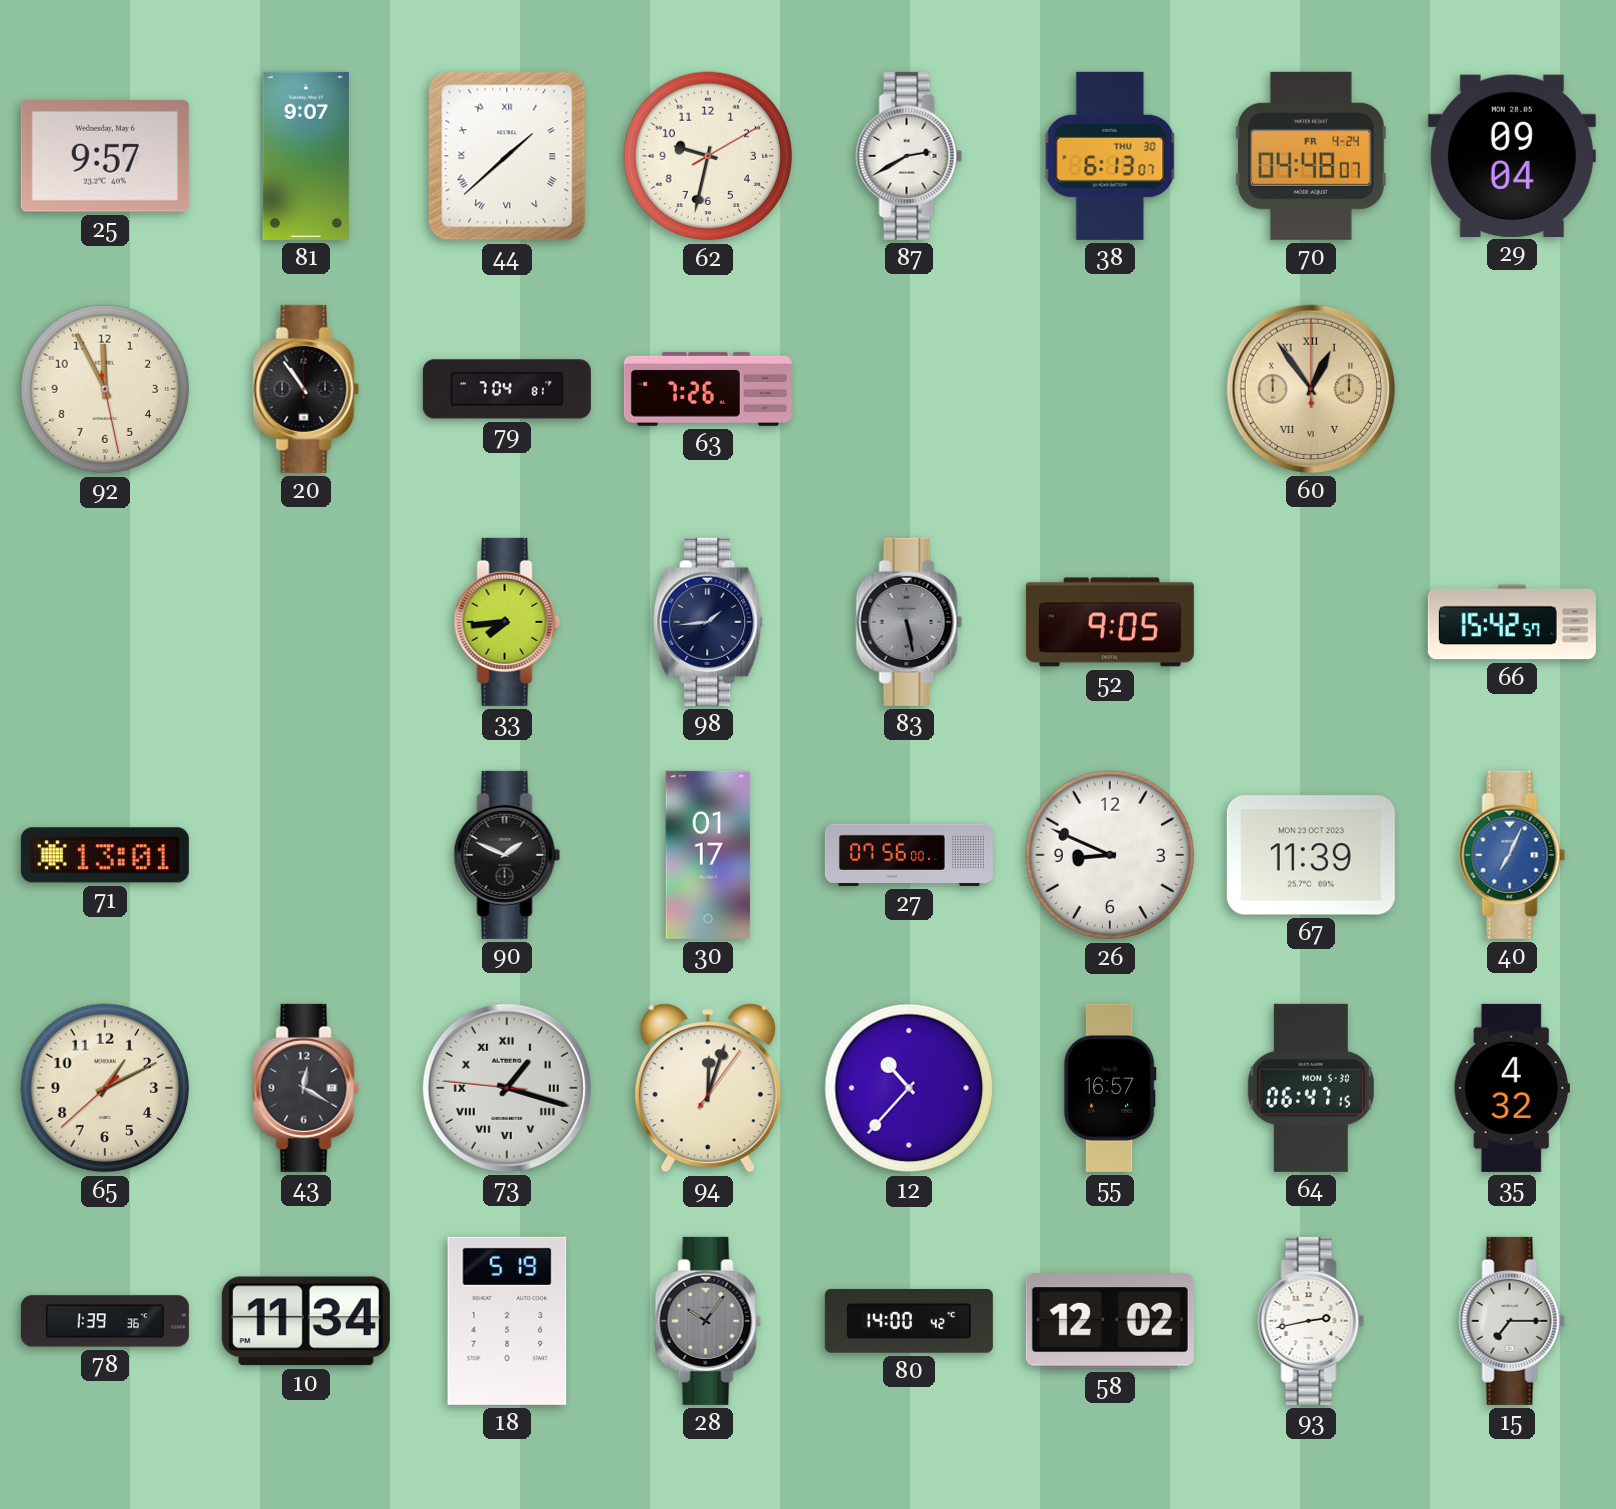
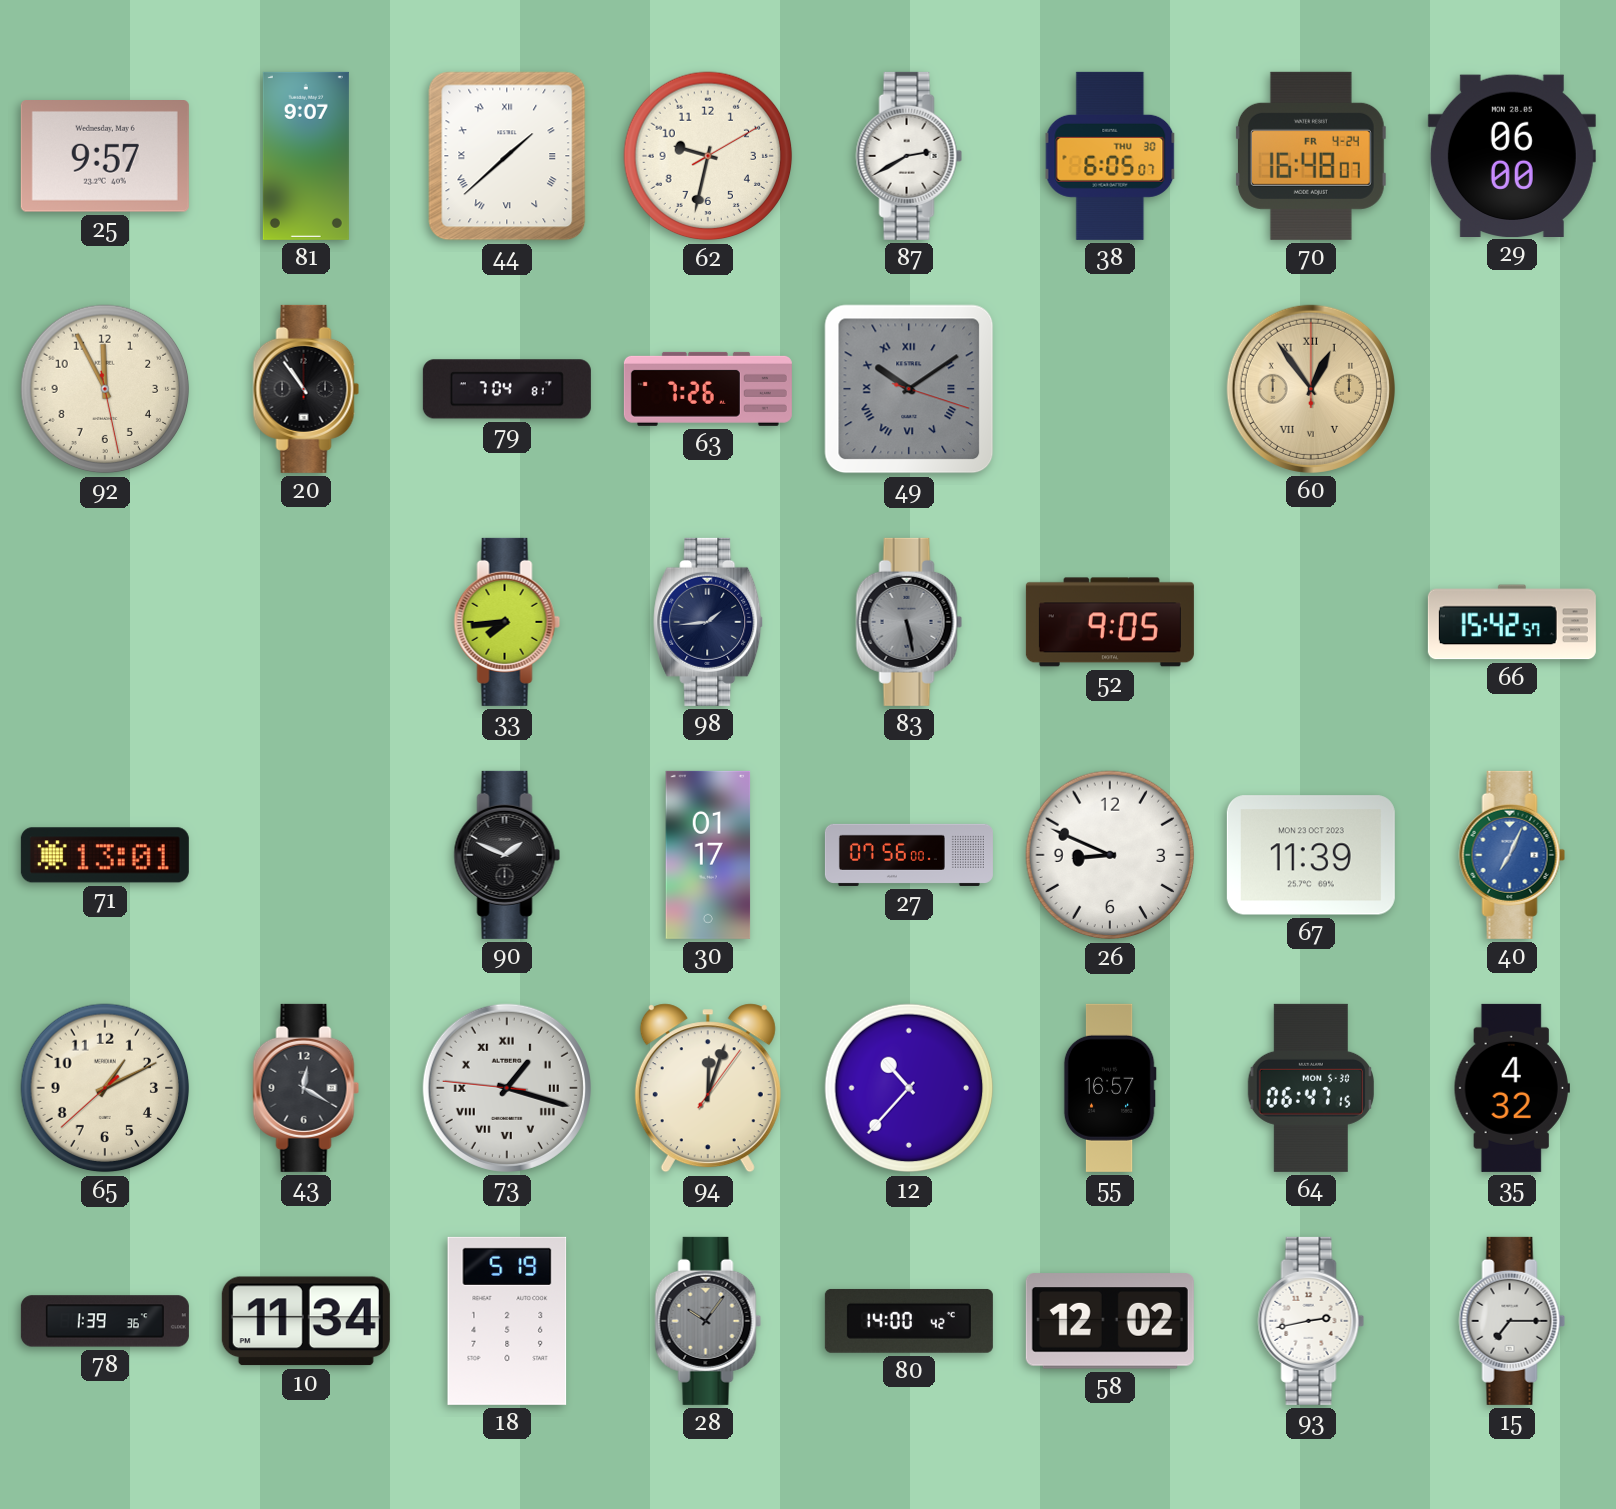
38: 6:13 -> 6:05 (1110, 156)
70: 04:48 -> 16:48 (1311, 156)
29: 09:04 -> 06:00 (1512, 155)
49: none -> 10:09 (909, 389)
